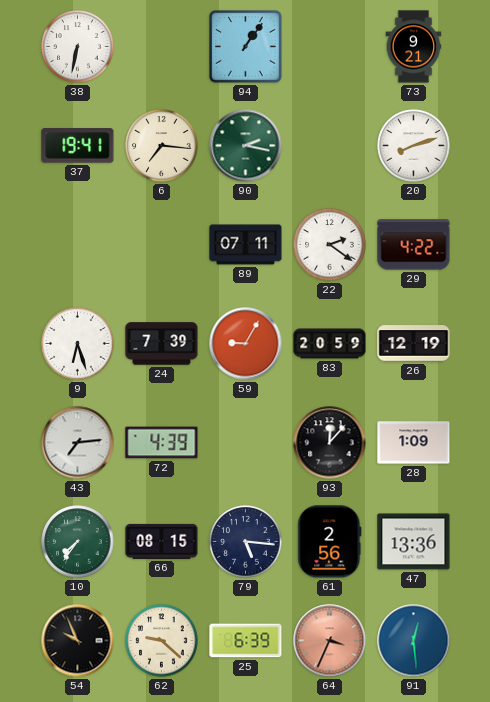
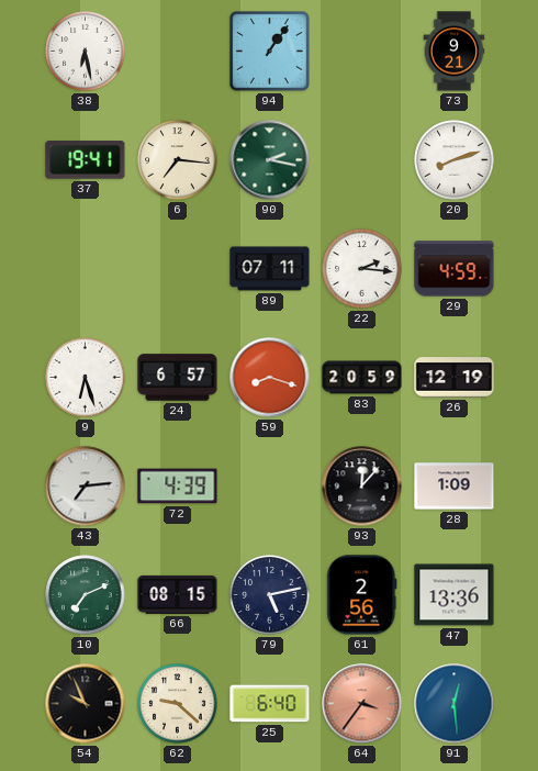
38: 6:32 -> 6:28 (86, 52)
22: 2:21 -> 2:16 (362, 269)
29: 4:22 -> 4:59 (455, 269)
24: 7:39 -> 6:57 (178, 378)
59: 9:05 -> 8:18 (270, 378)
10: 7:36 -> 7:11 (86, 595)
79: 5:16 -> 5:13 (270, 595)
25: 6:39 -> 6:40 (270, 704)
64: 3:34 -> 3:36 (362, 704)
